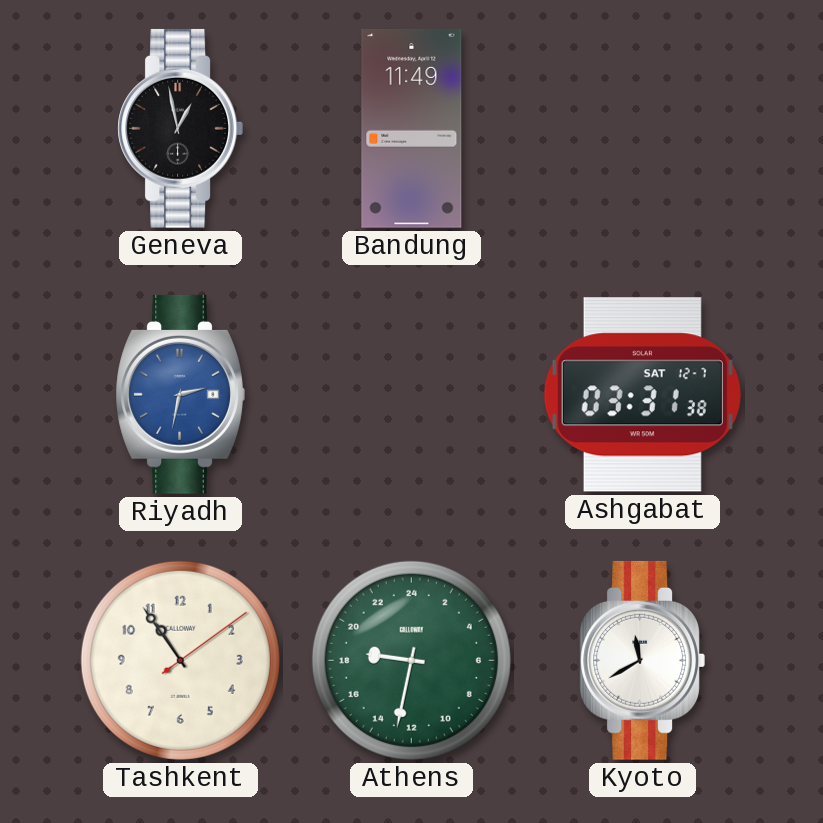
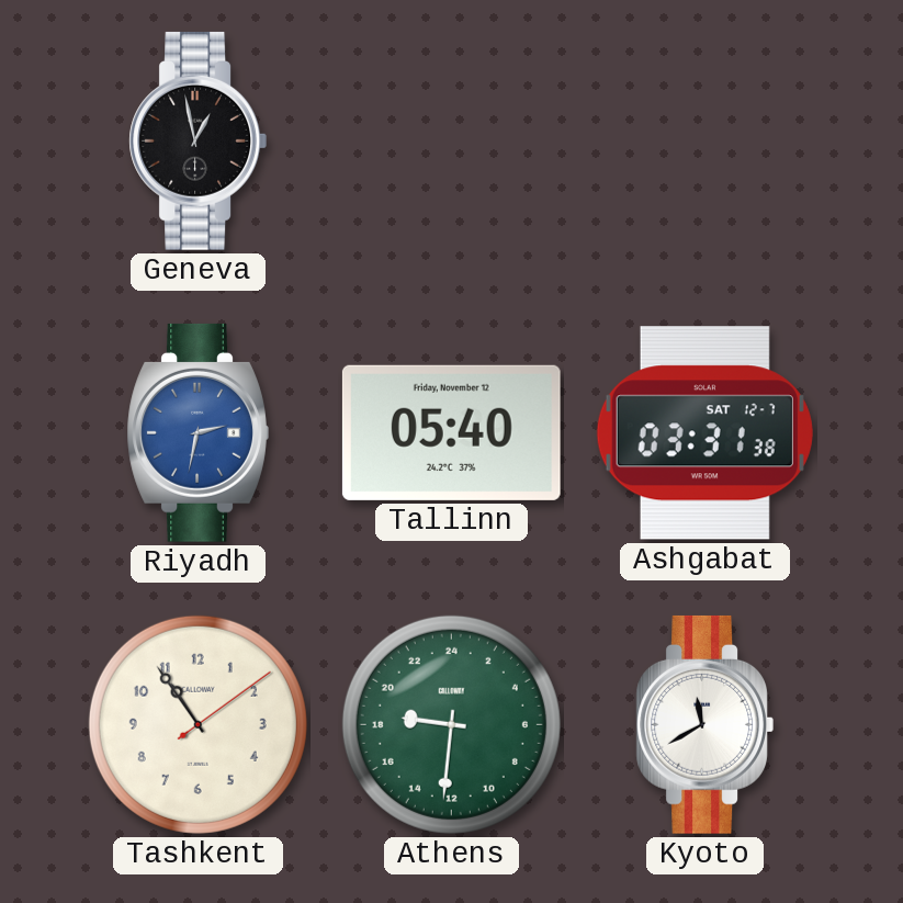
Bandung: 11:49 -> none (412, 128)
Tallinn: none -> 05:40 (451, 432)
Athens: 18:32 -> 18:31 (451, 724)
